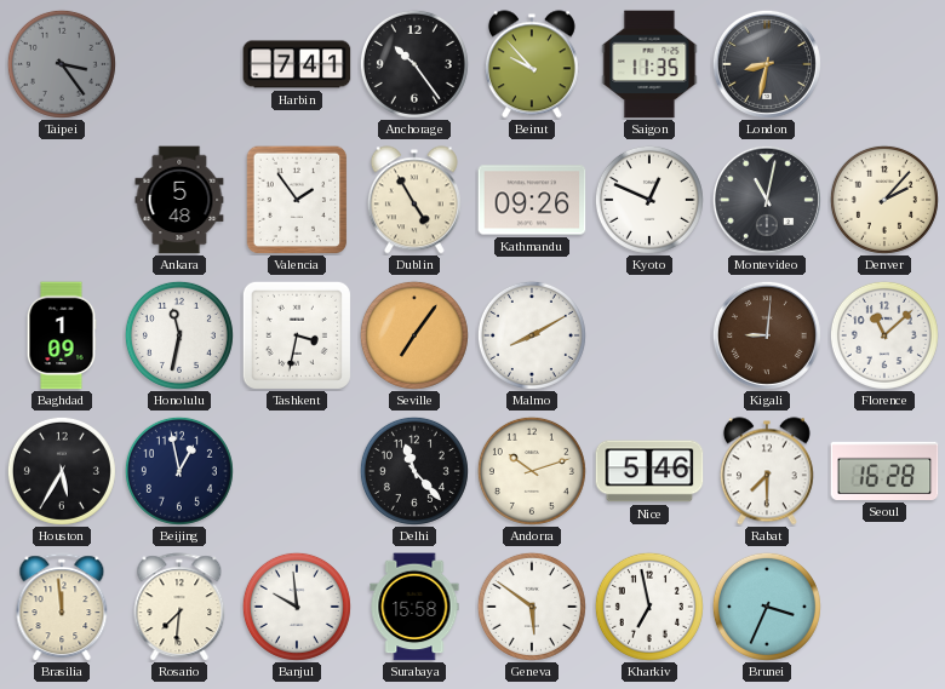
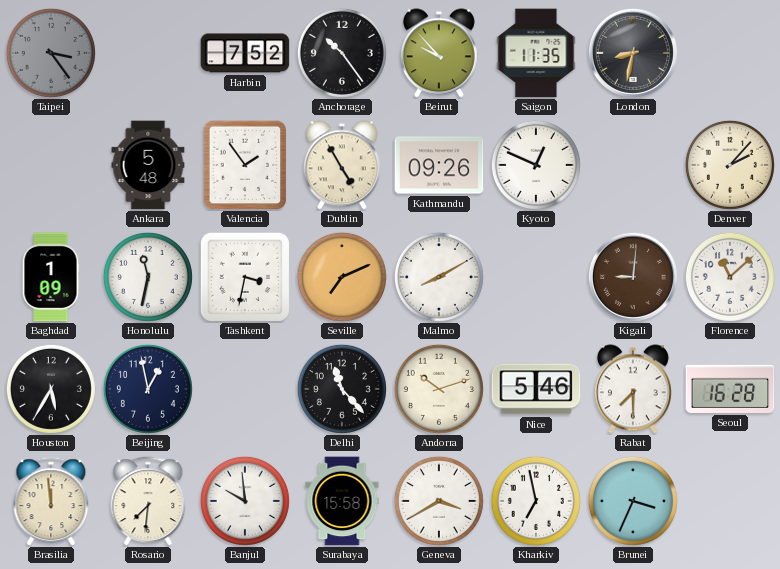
Harbin: 7:41 -> 7:52 (245, 53)
Montevideo: 11:02 -> none (767, 200)
Seville: 7:06 -> 7:11 (342, 277)
Geneva: 5:51 -> 3:40 (439, 501)
